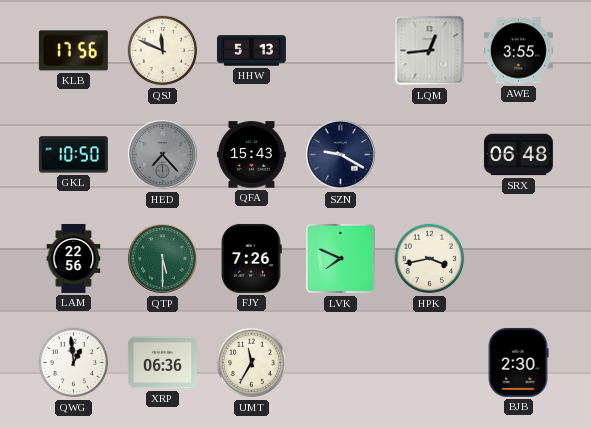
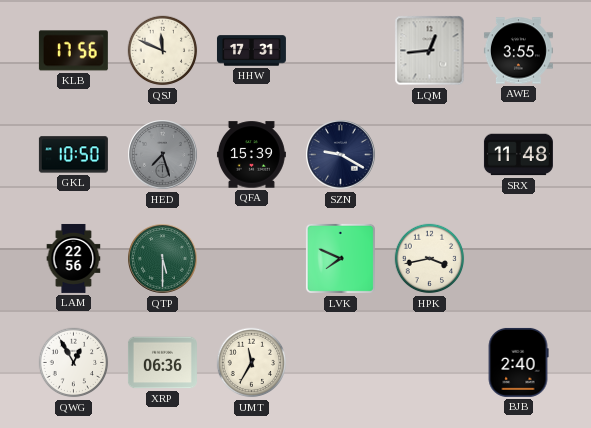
HHW: 5:13 -> 17:31 (251, 51)
HED: 7:23 -> 7:27 (163, 155)
QFA: 15:43 -> 15:39 (251, 155)
SRX: 06:48 -> 11:48 (518, 155)
FJY: 7:26 -> none (252, 258)
QWG: 12:59 -> 12:55 (74, 363)
BJB: 2:30 -> 2:40 (518, 362)
